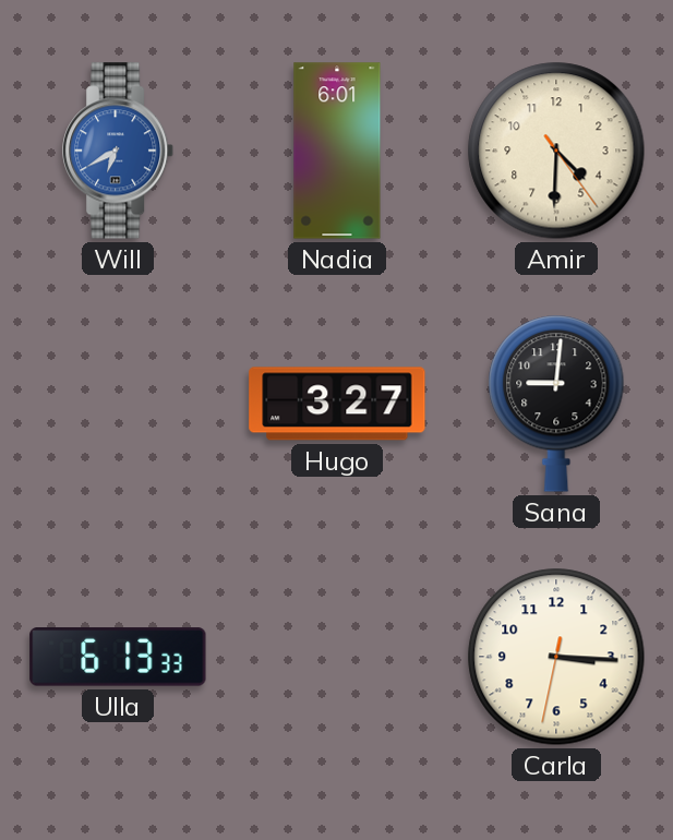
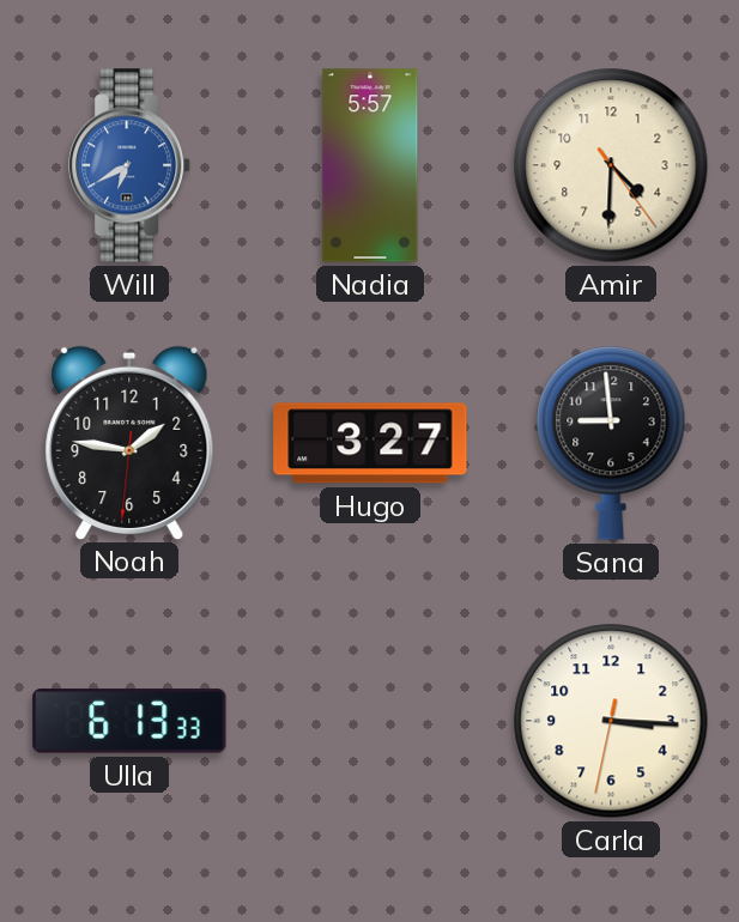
Nadia: 6:01 -> 5:57 (370, 165)
Noah: none -> 1:46 (129, 442)
Sana: 9:01 -> 8:59 (611, 443)
